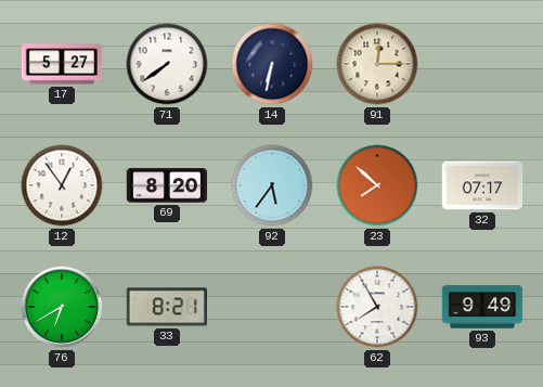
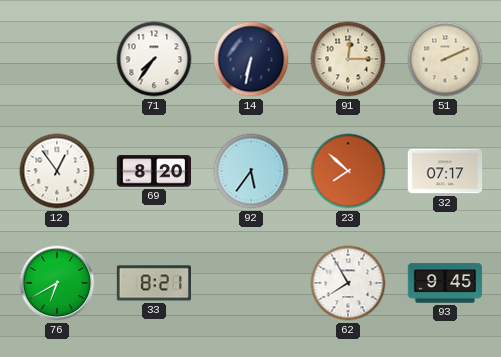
17: 5:27 -> none (62, 64)
71: 7:39 -> 7:36 (154, 59)
51: none -> 2:11 (445, 59)
93: 9:49 -> 9:45 (445, 283)
